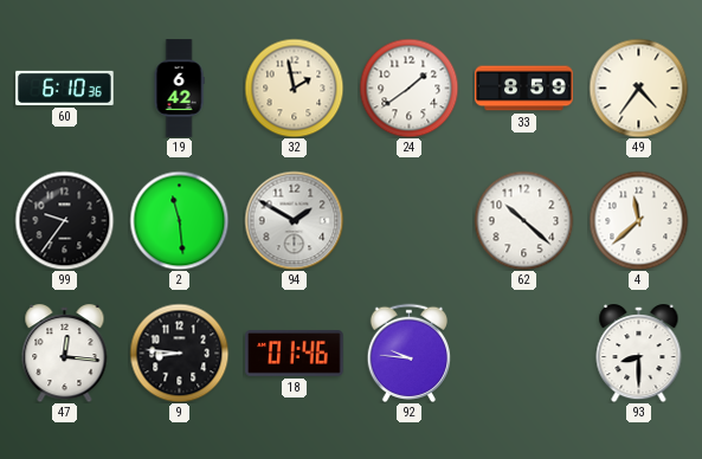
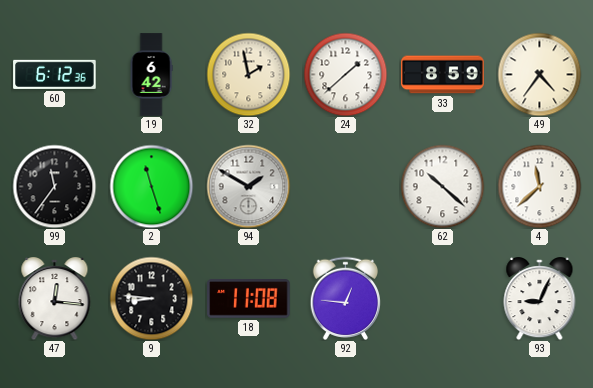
60: 6:10 -> 6:12 (55, 74)
24: 1:39 -> 1:38 (345, 74)
99: 9:36 -> 11:36 (54, 186)
2: 11:29 -> 11:27 (151, 186)
18: 01:46 -> 11:08 (249, 299)
92: 9:46 -> 12:46 (345, 298)
93: 8:30 -> 9:04 (540, 299)
